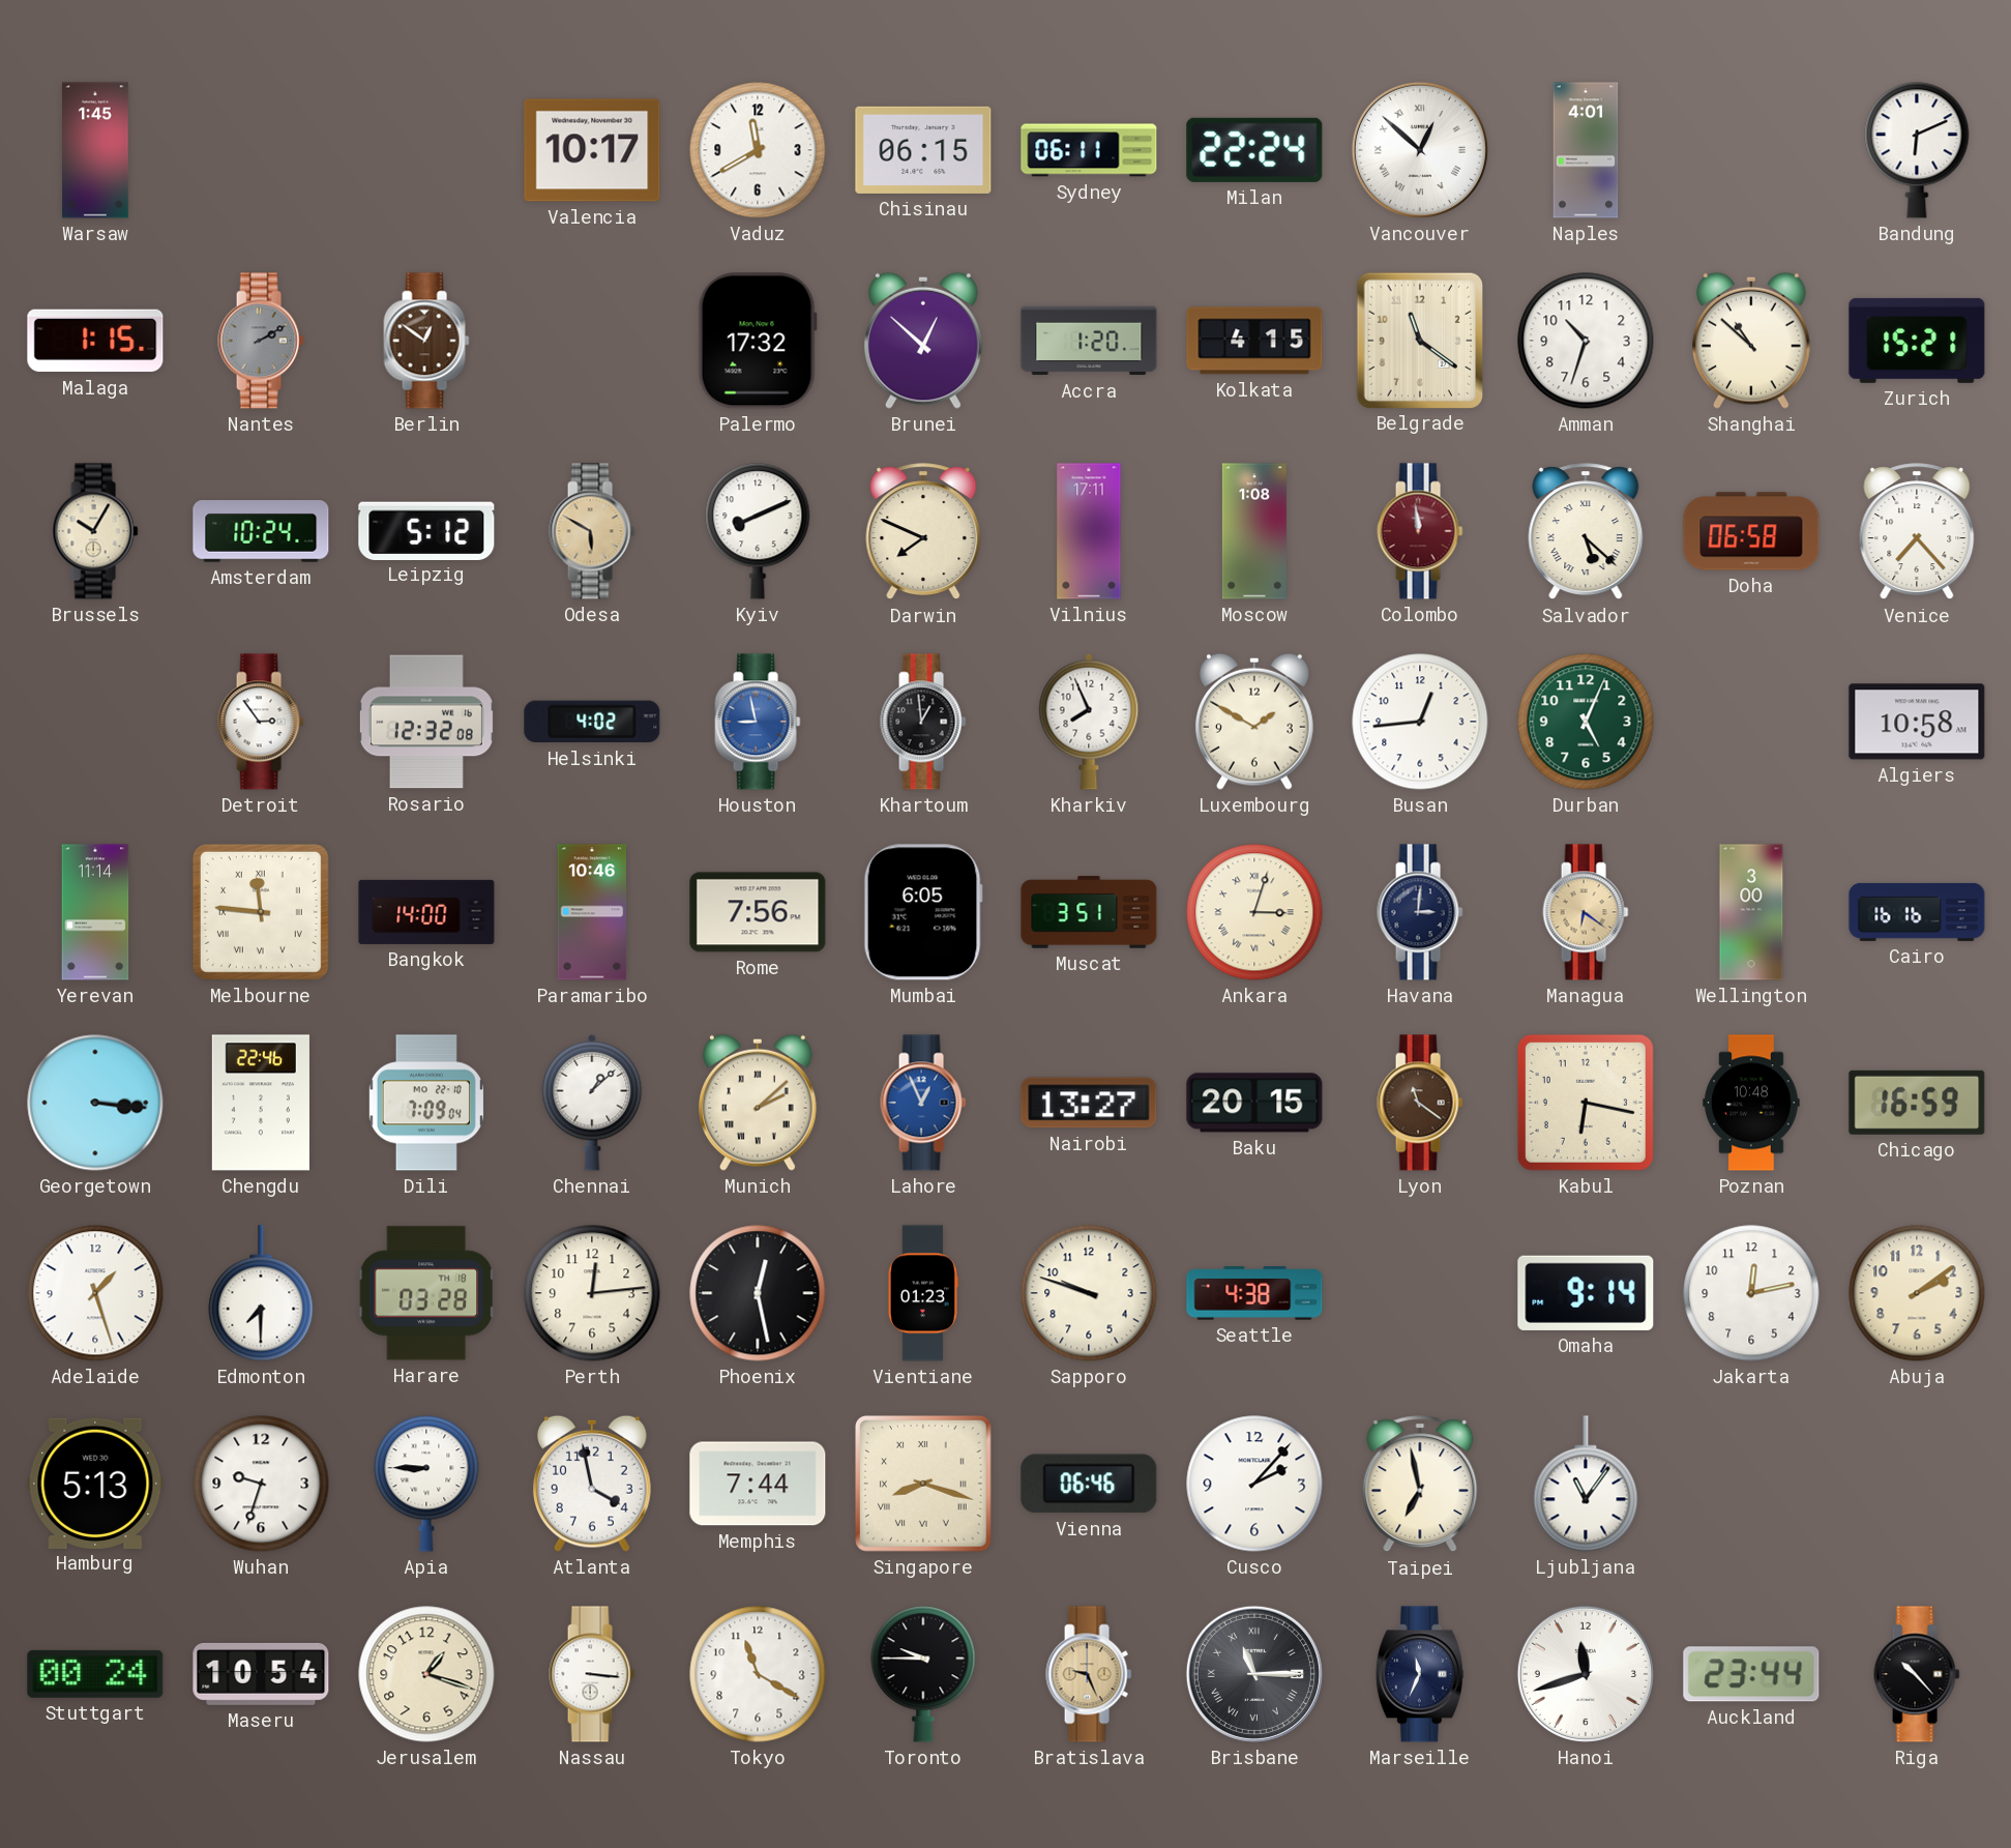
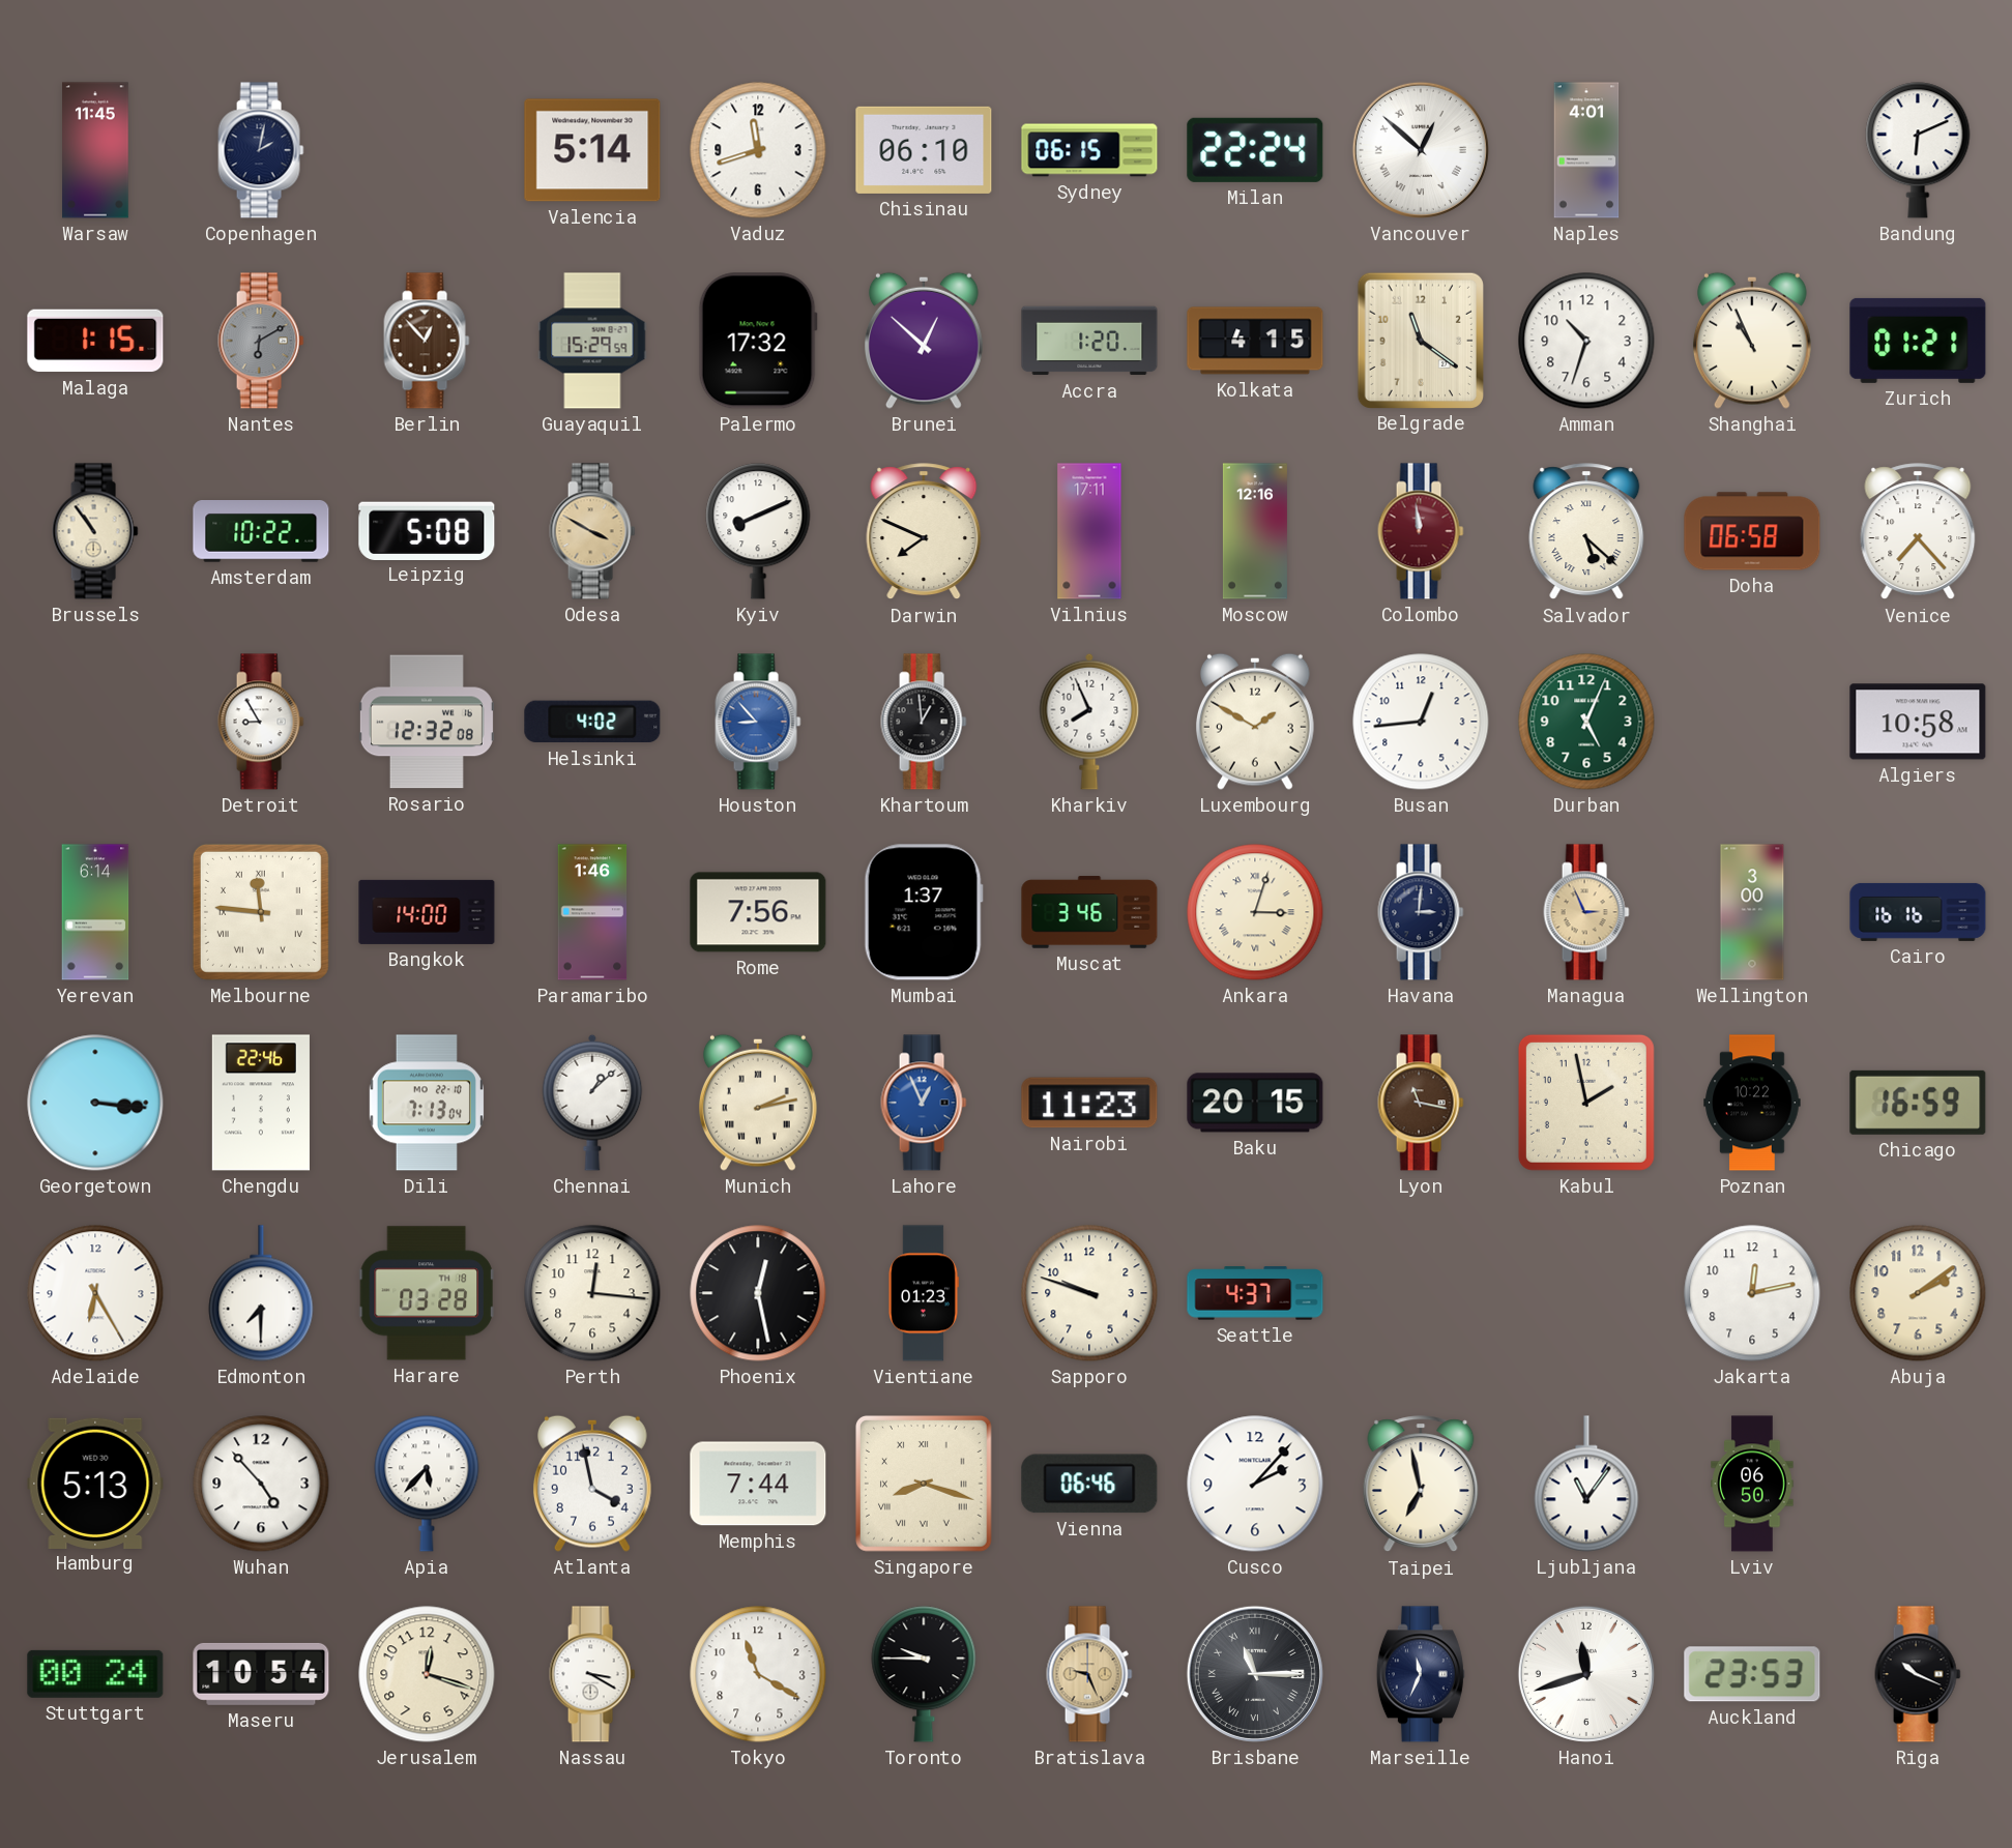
Warsaw: 1:45 -> 11:45 (95, 150)
Copenhagen: none -> 2:02 (261, 150)
Valencia: 10:17 -> 5:14 (592, 150)
Vaduz: 11:40 -> 11:42 (758, 150)
Chisinau: 06:15 -> 06:10 (924, 150)
Sydney: 06:11 -> 06:15 (1089, 150)
Nantes: 2:10 -> 6:10 (261, 341)
Berlin: 12:51 -> 12:53 (427, 341)
Guayaquil: none -> 15:29 (592, 341)
Shanghai: 10:52 -> 10:56 (1752, 341)
Zurich: 15:21 -> 01:21 (1918, 341)
Brussels: 10:05 -> 10:54 (95, 531)
Amsterdam: 10:24 -> 10:22 (261, 531)
Leipzig: 5:12 -> 5:08 (427, 530)
Odesa: 5:50 -> 3:50 (592, 531)
Moscow: 1:08 -> 12:16 (1255, 531)
Detroit: 2:54 -> 8:55 (261, 722)
Houston: 8:58 -> 8:53 (758, 722)
Yerevan: 11:14 -> 6:14 (95, 912)
Paramaribo: 10:46 -> 1:46 (592, 912)
Mumbai: 6:05 -> 1:37 (924, 912)
Muscat: 3:51 -> 3:46 (1089, 912)
Managua: 6:21 -> 2:56 (1586, 912)
Dili: 7:09 -> 7:13 (427, 1103)
Munich: 2:08 -> 2:13 (758, 1103)
Nairobi: 13:27 -> 11:23 (1089, 1103)
Lyon: 11:21 -> 11:17 (1421, 1103)
Kabul: 6:17 -> 1:58 (1586, 1103)
Poznan: 10:48 -> 10:22 (1752, 1103)
Adelaide: 1:27 -> 6:25 (95, 1293)
Perth: 12:14 -> 12:16 (592, 1293)
Seattle: 4:38 -> 4:37 (1255, 1293)
Omaha: 9:14 -> none (1586, 1293)
Wuhan: 9:33 -> 4:53 (261, 1484)
Apia: 8:45 -> 5:37 (427, 1484)
Lviv: none -> 06:50 (1752, 1484)
Jerusalem: 1:18 -> 12:18 (427, 1674)
Nassau: 3:16 -> 3:20 (592, 1674)
Auckland: 23:44 -> 23:53 (1752, 1674)
Riga: 10:23 -> 10:19 (1918, 1674)
